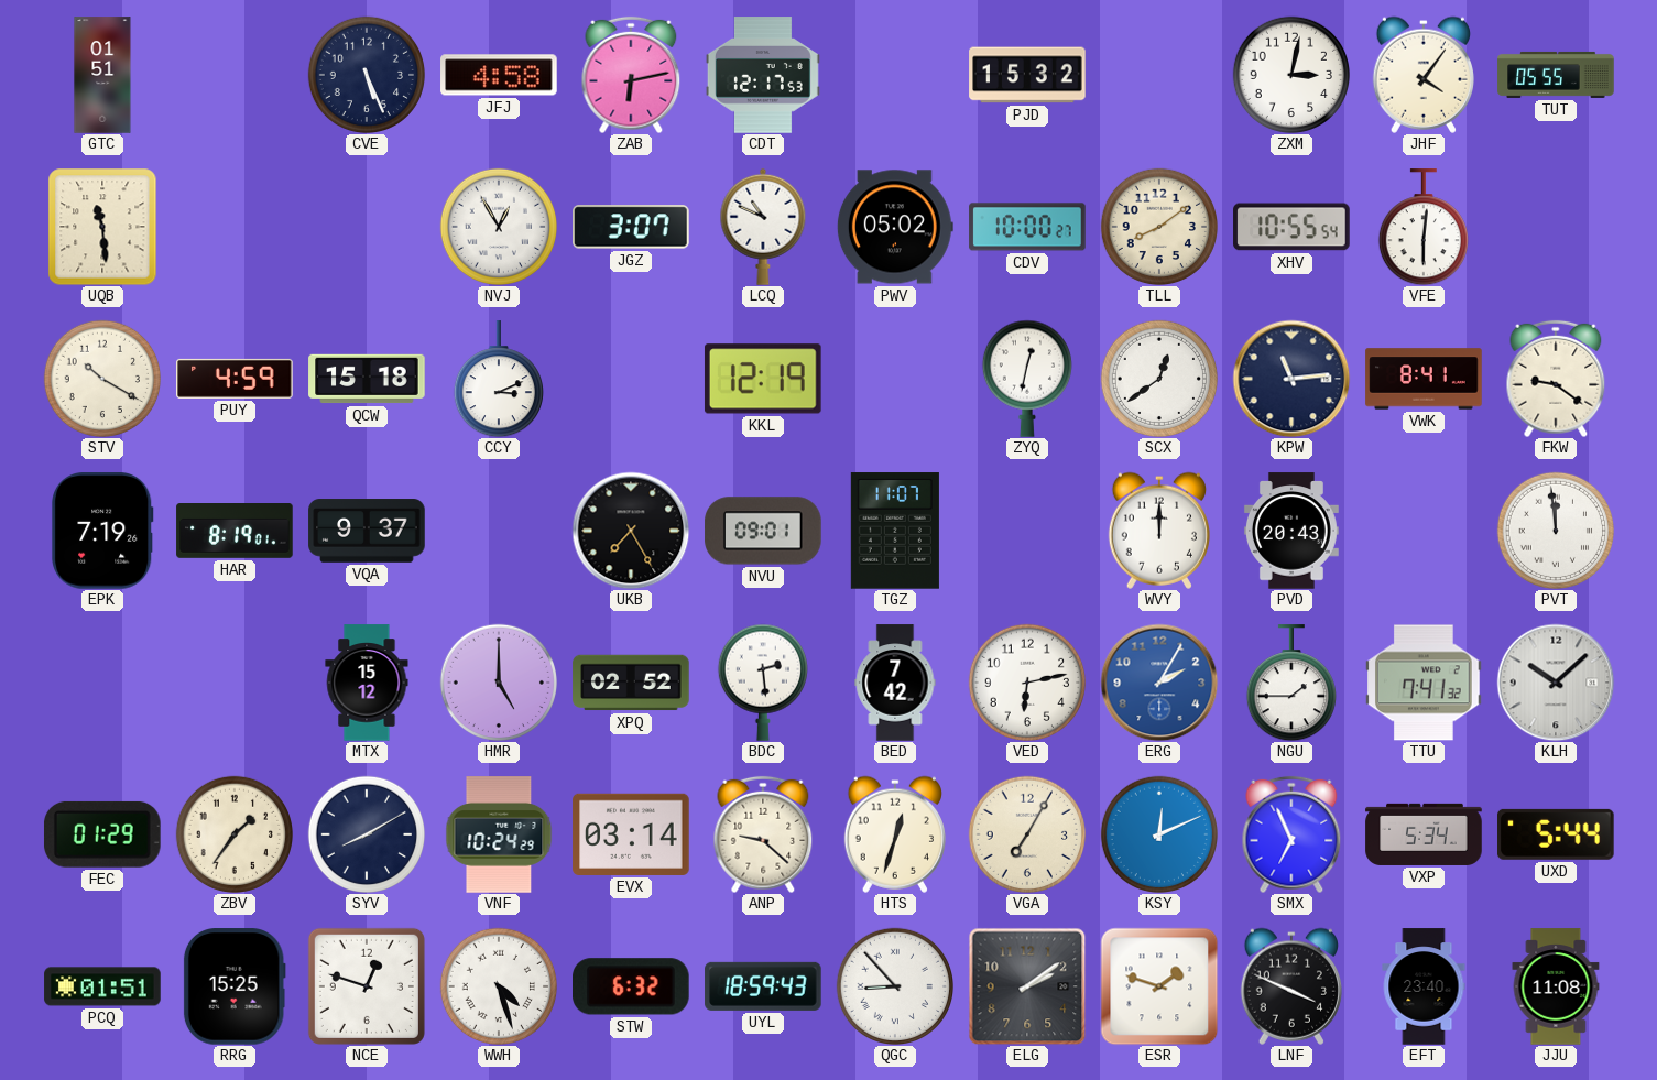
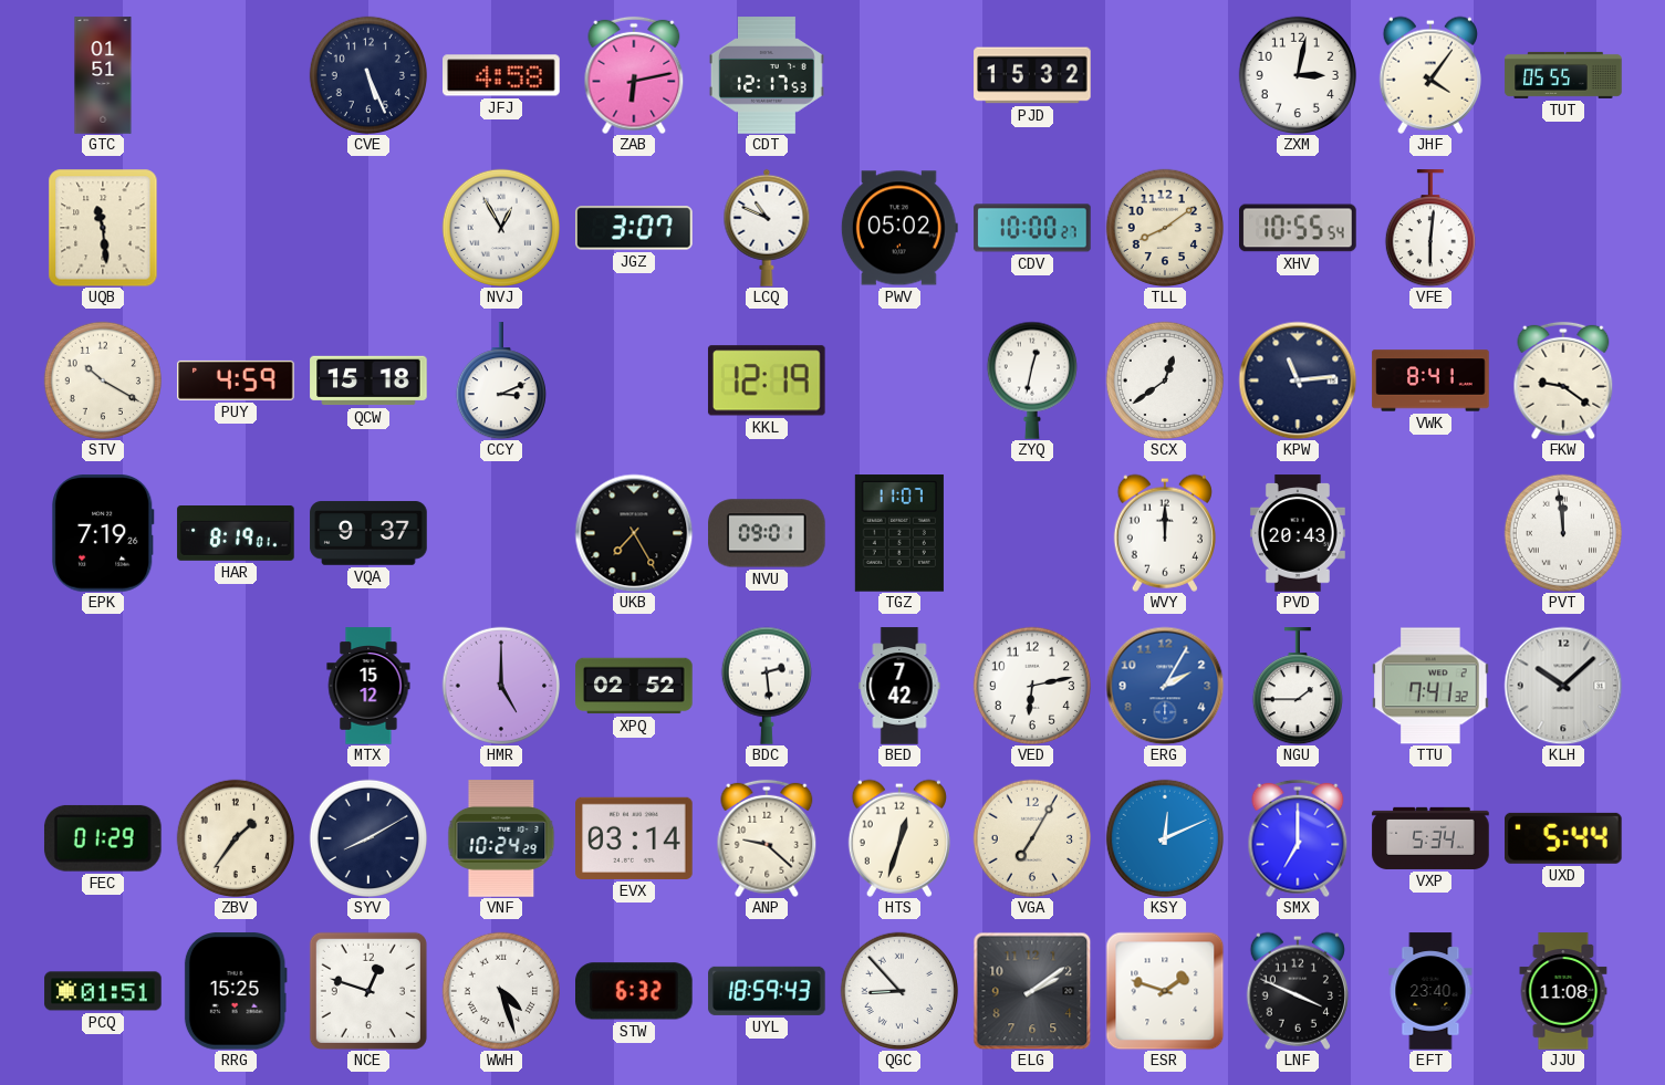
SMX: 6:56 -> 7:00 (1298, 838)
